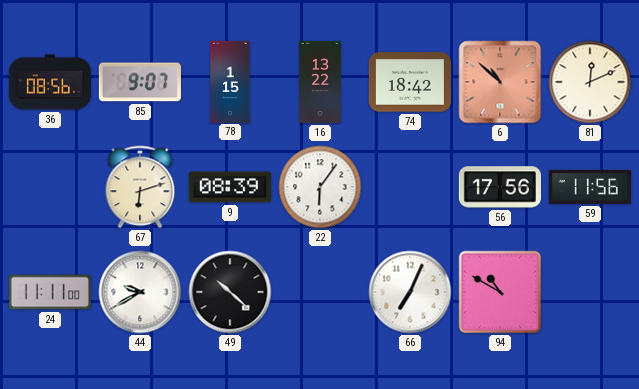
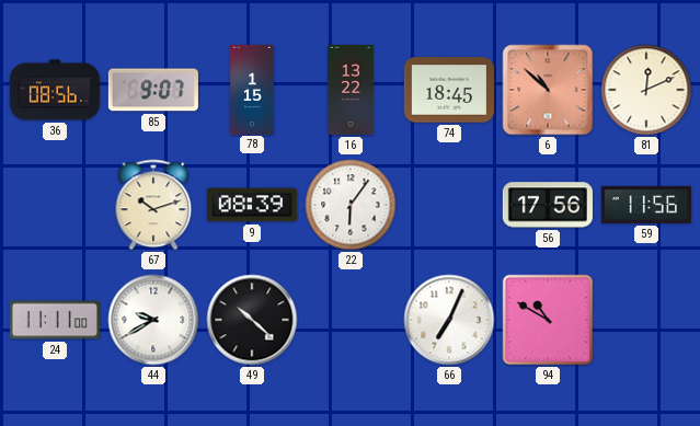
74: 18:42 -> 18:45 (449, 90)
67: 6:12 -> 10:12 (153, 205)
